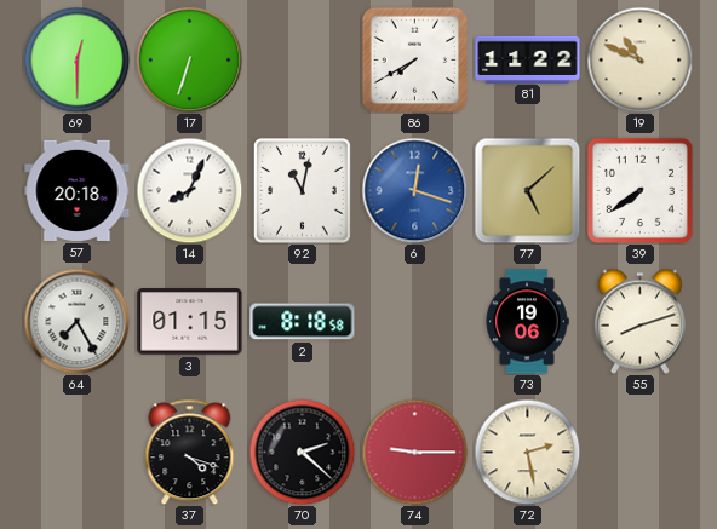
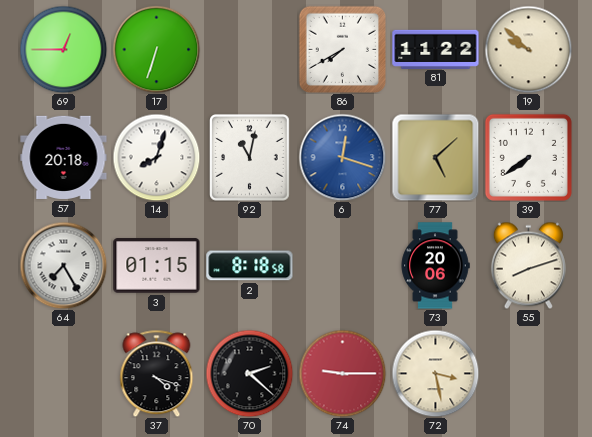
69: 12:30 -> 12:45 (63, 49)
19: 10:49 -> 9:52 (528, 49)
14: 8:04 -> 8:03 (156, 157)
73: 19:06 -> 20:06 (435, 266)
72: 2:28 -> 3:28 (435, 373)
